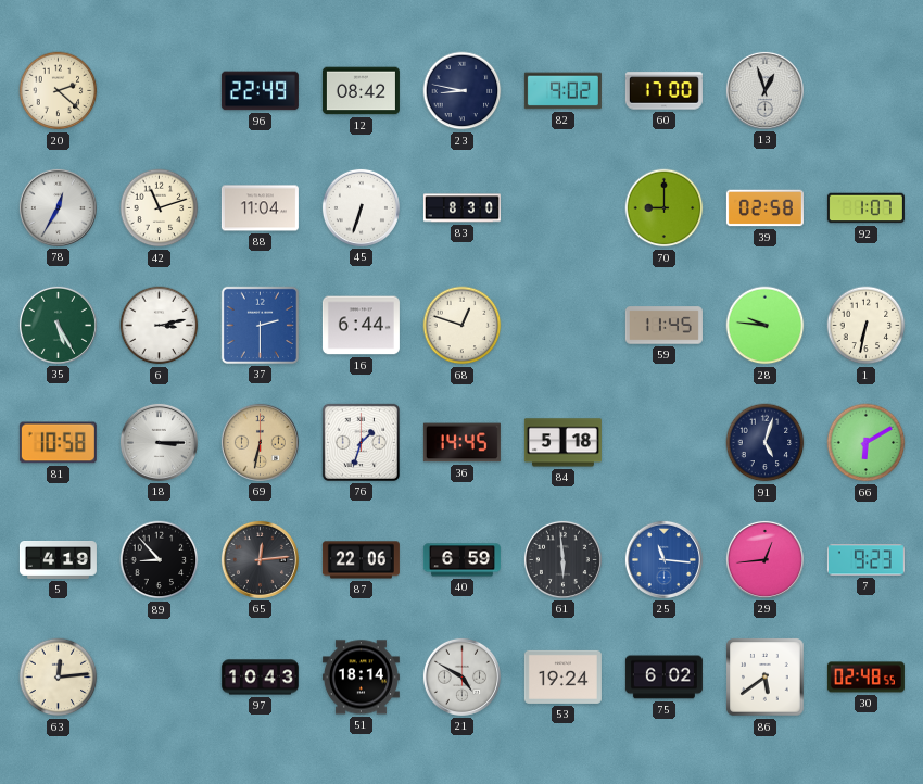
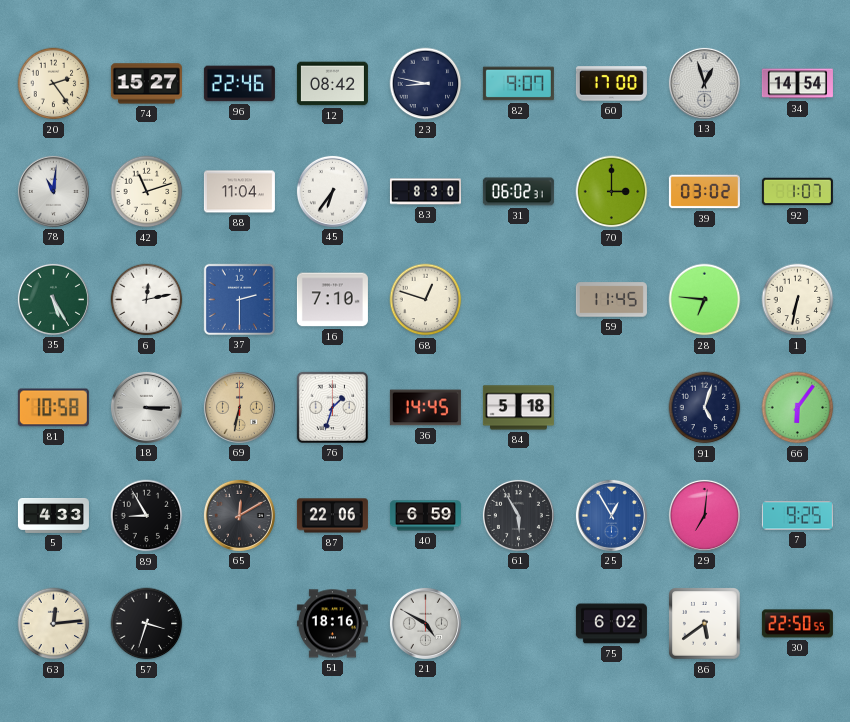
20: 2:22 -> 2:24 (54, 84)
74: none -> 15:27 (146, 84)
96: 22:49 -> 22:46 (239, 84)
82: 9:02 -> 9:07 (518, 84)
34: none -> 14:54 (797, 84)
78: 12:35 -> 11:01 (53, 191)
45: 6:33 -> 6:36 (332, 191)
31: none -> 06:02 (518, 192)
70: 9:00 -> 3:00 (612, 192)
39: 02:58 -> 03:02 (704, 192)
6: 3:13 -> 12:13 (147, 300)
16: 6:44 -> 7:10 (332, 300)
28: 9:46 -> 6:46 (705, 300)
66: 6:10 -> 6:06 (798, 408)
5: 4:19 -> 4:33 (53, 516)
89: 8:53 -> 8:55 (147, 516)
65: 12:14 -> 12:10 (239, 515)
61: 5:59 -> 5:55 (518, 515)
25: 11:16 -> 12:55 (611, 515)
29: 12:44 -> 7:01 (704, 515)
7: 9:23 -> 9:25 (797, 516)
57: none -> 3:33 (147, 624)
97: 10:43 -> none (260, 678)
51: 18:14 -> 18:16 (332, 624)
53: 19:24 -> none (562, 676)
30: 02:48 -> 22:50 (797, 624)
